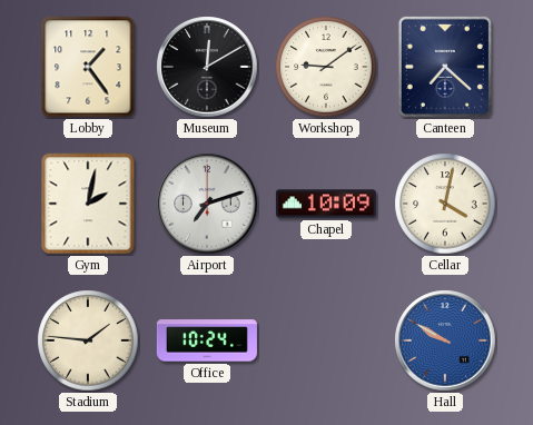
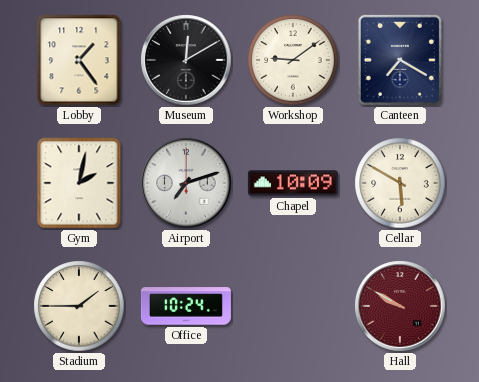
Canteen: 7:22 -> 7:20 (400, 60)
Cellar: 4:02 -> 5:50 (400, 183)
Stadium: 1:46 -> 1:45 (79, 306)
Hall dial: blue -> burgundy (400, 306)
